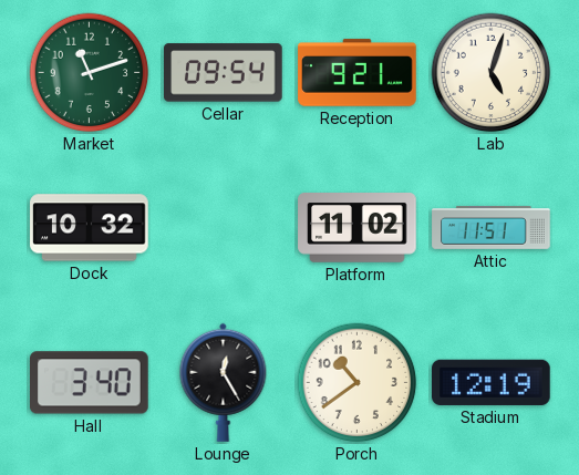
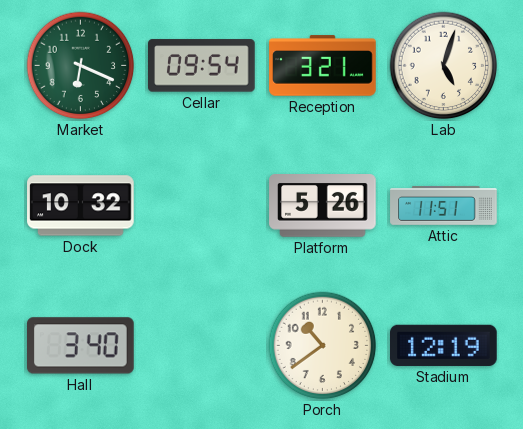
Market: 11:12 -> 6:19 (81, 66)
Reception: 9:21 -> 3:21 (323, 66)
Platform: 11:02 -> 5:26 (323, 206)
Lounge: 12:25 -> none (224, 382)
